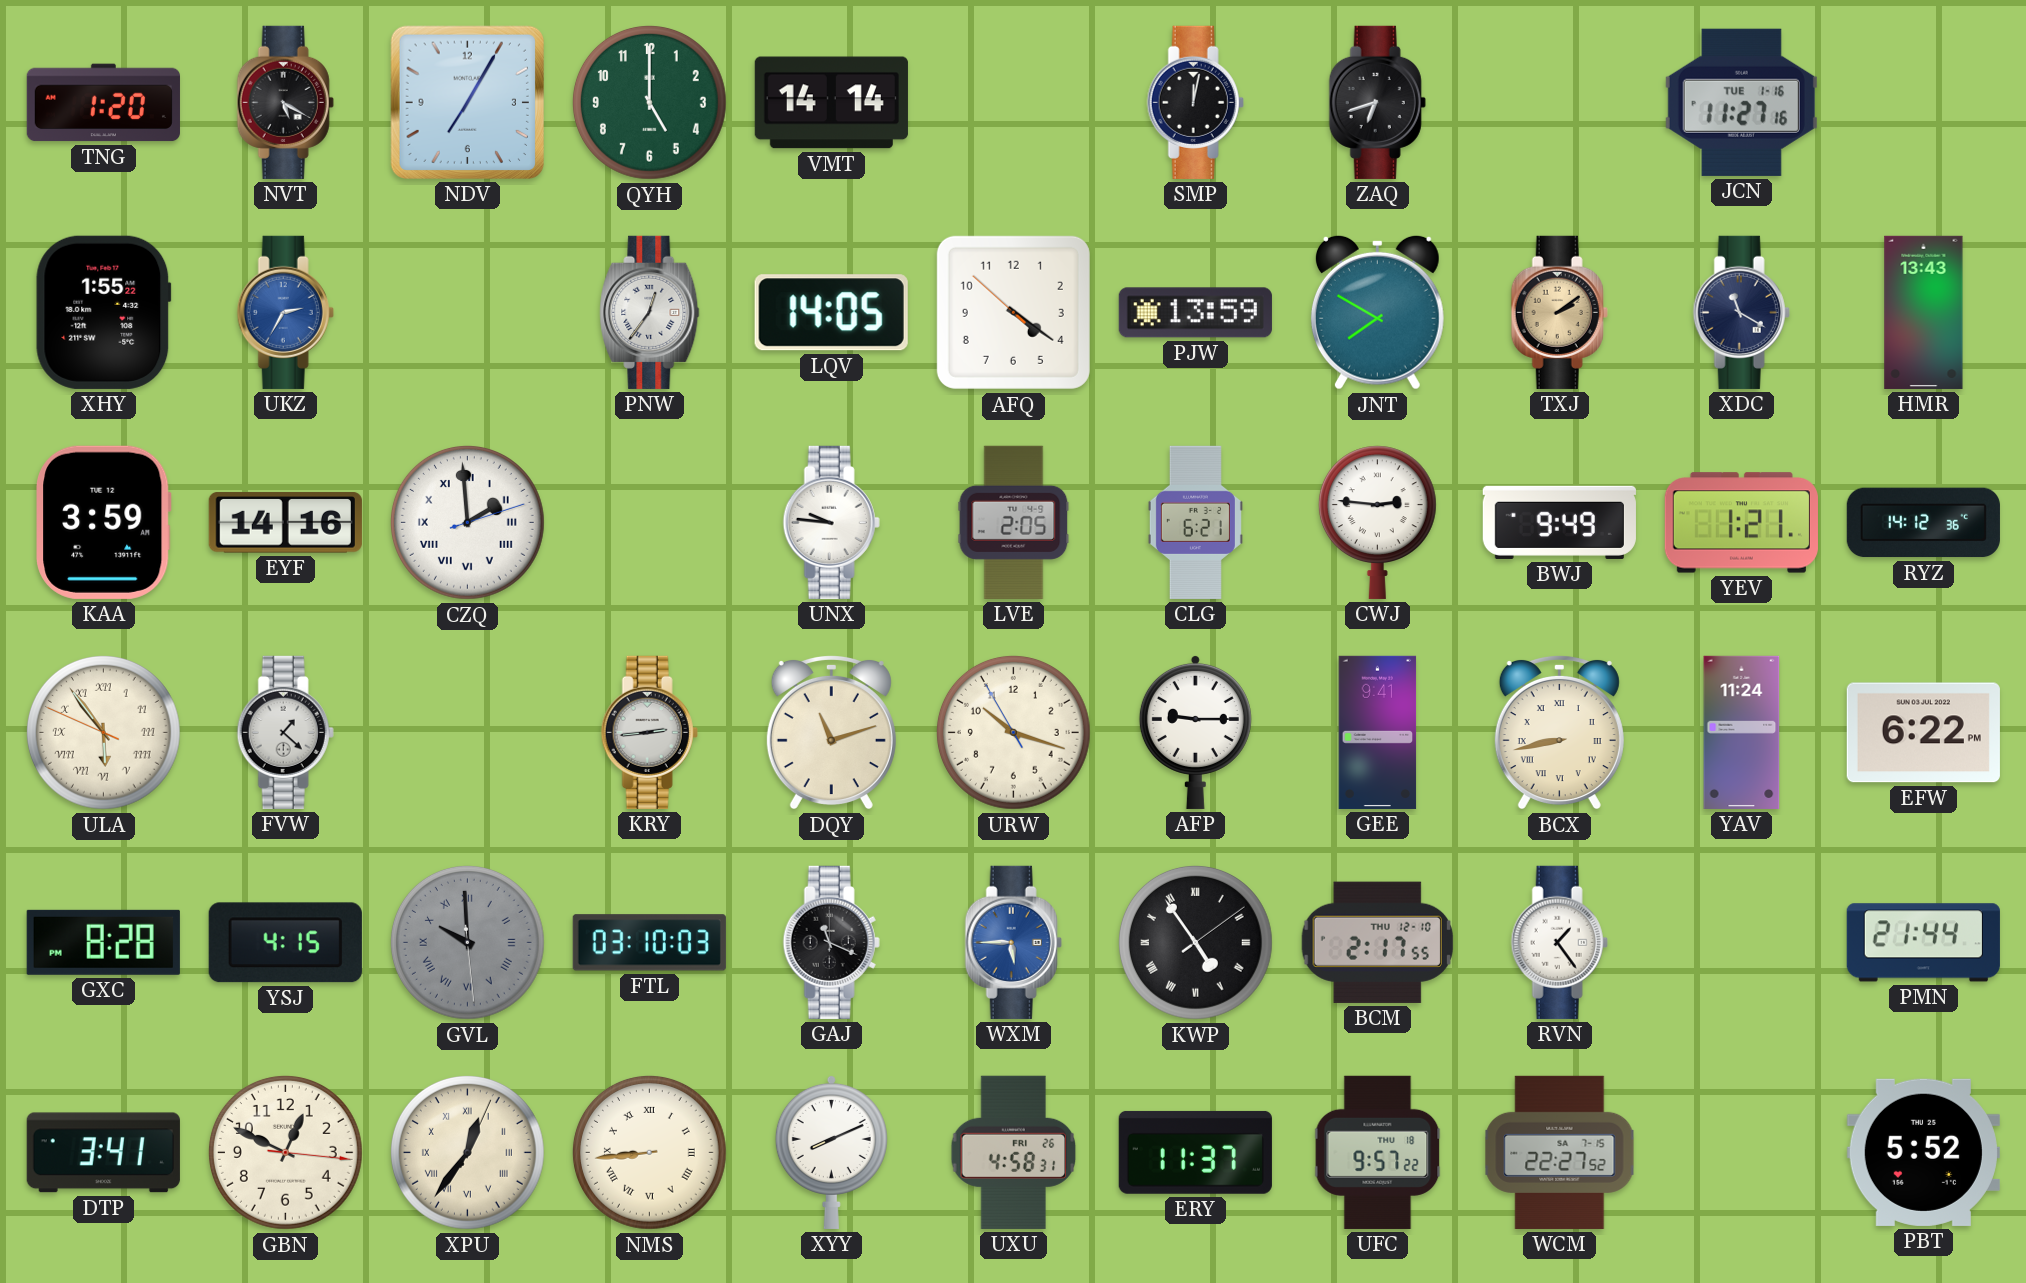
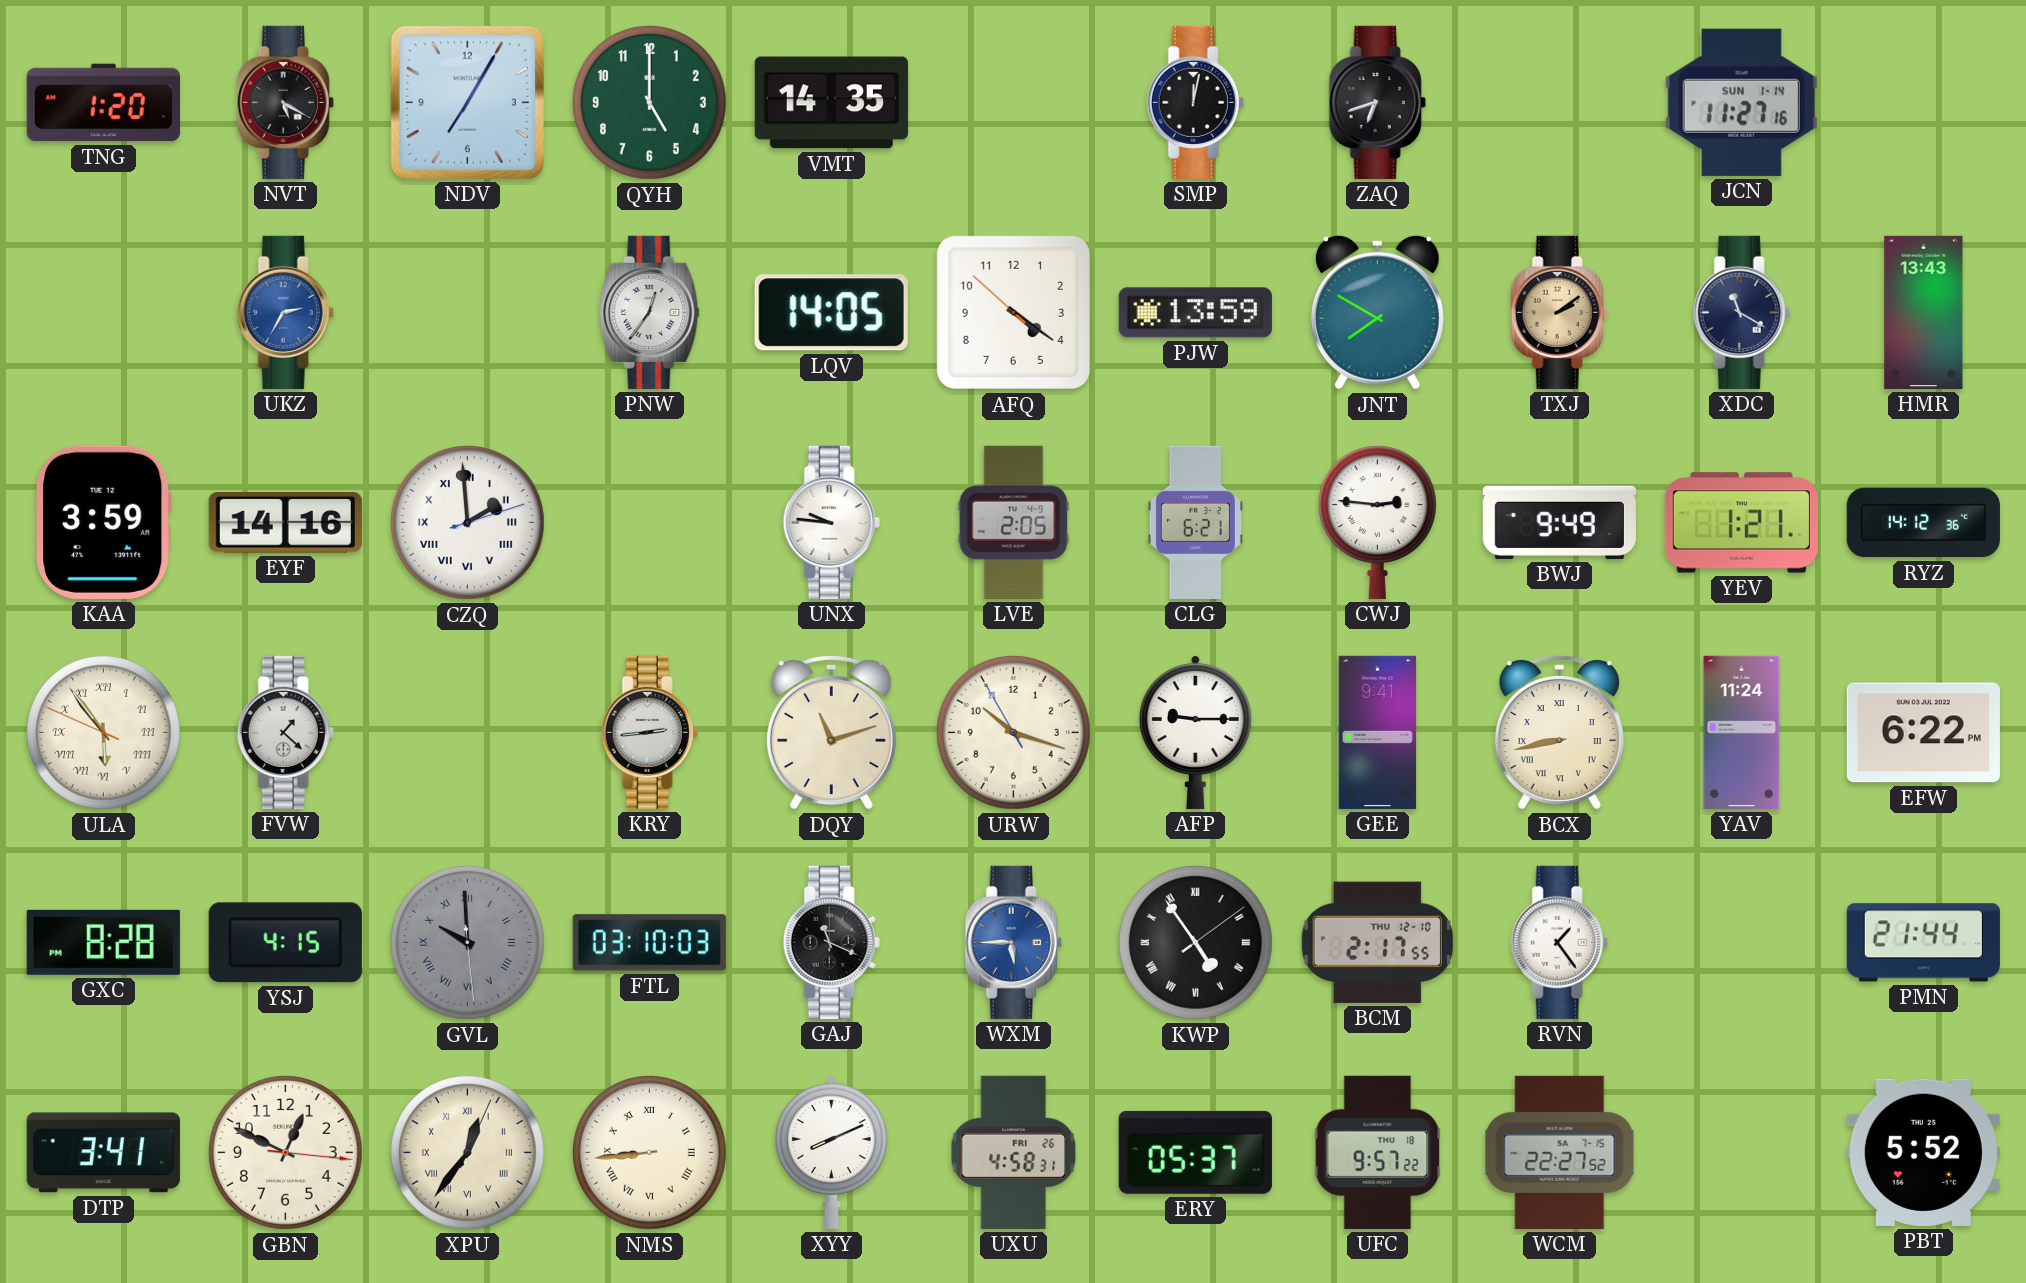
VMT: 14:14 -> 14:35 (831, 103)
JCN date: TUE 1-16 -> SUN 1-14 (1741, 102)
XHY: 1:55 -> none (104, 312)
ERY: 11:37 -> 05:37 (1195, 1152)
